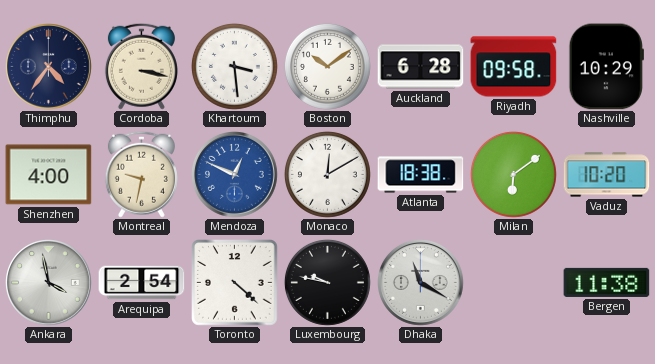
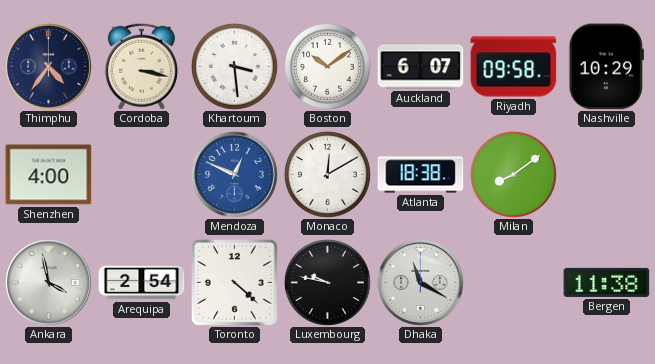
Auckland: 6:28 -> 6:07 (421, 67)
Montreal: 9:32 -> none (141, 174)
Milan: 6:09 -> 8:09 (513, 174)
Vaduz: 10:20 -> none (607, 175)
